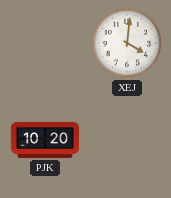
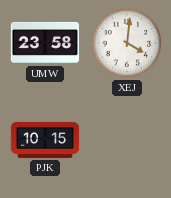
UMW: none -> 23:58 (45, 43)
PJK: 10:20 -> 10:15 (45, 140)
